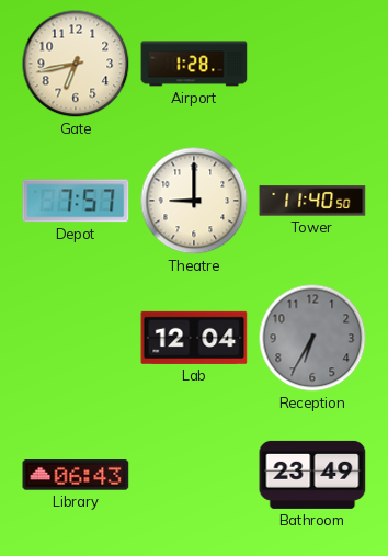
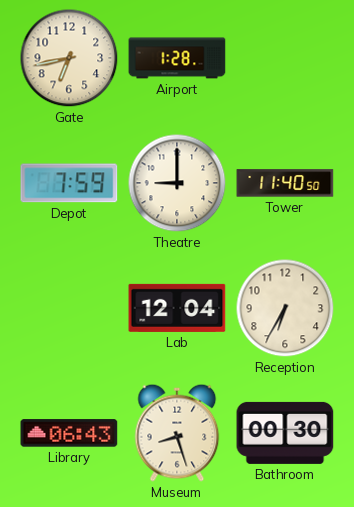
Depot: 7:57 -> 7:59 (69, 183)
Reception dial: grey -> cream (285, 308)
Museum: none -> 8:27 (177, 433)
Bathroom: 23:49 -> 00:30 (285, 433)
